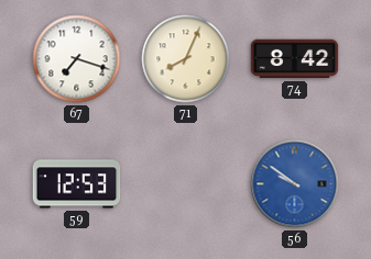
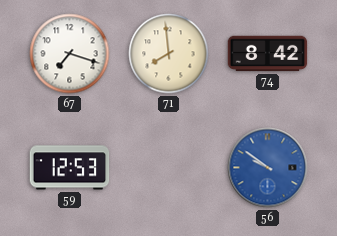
71: 8:04 -> 7:59 (169, 54)
